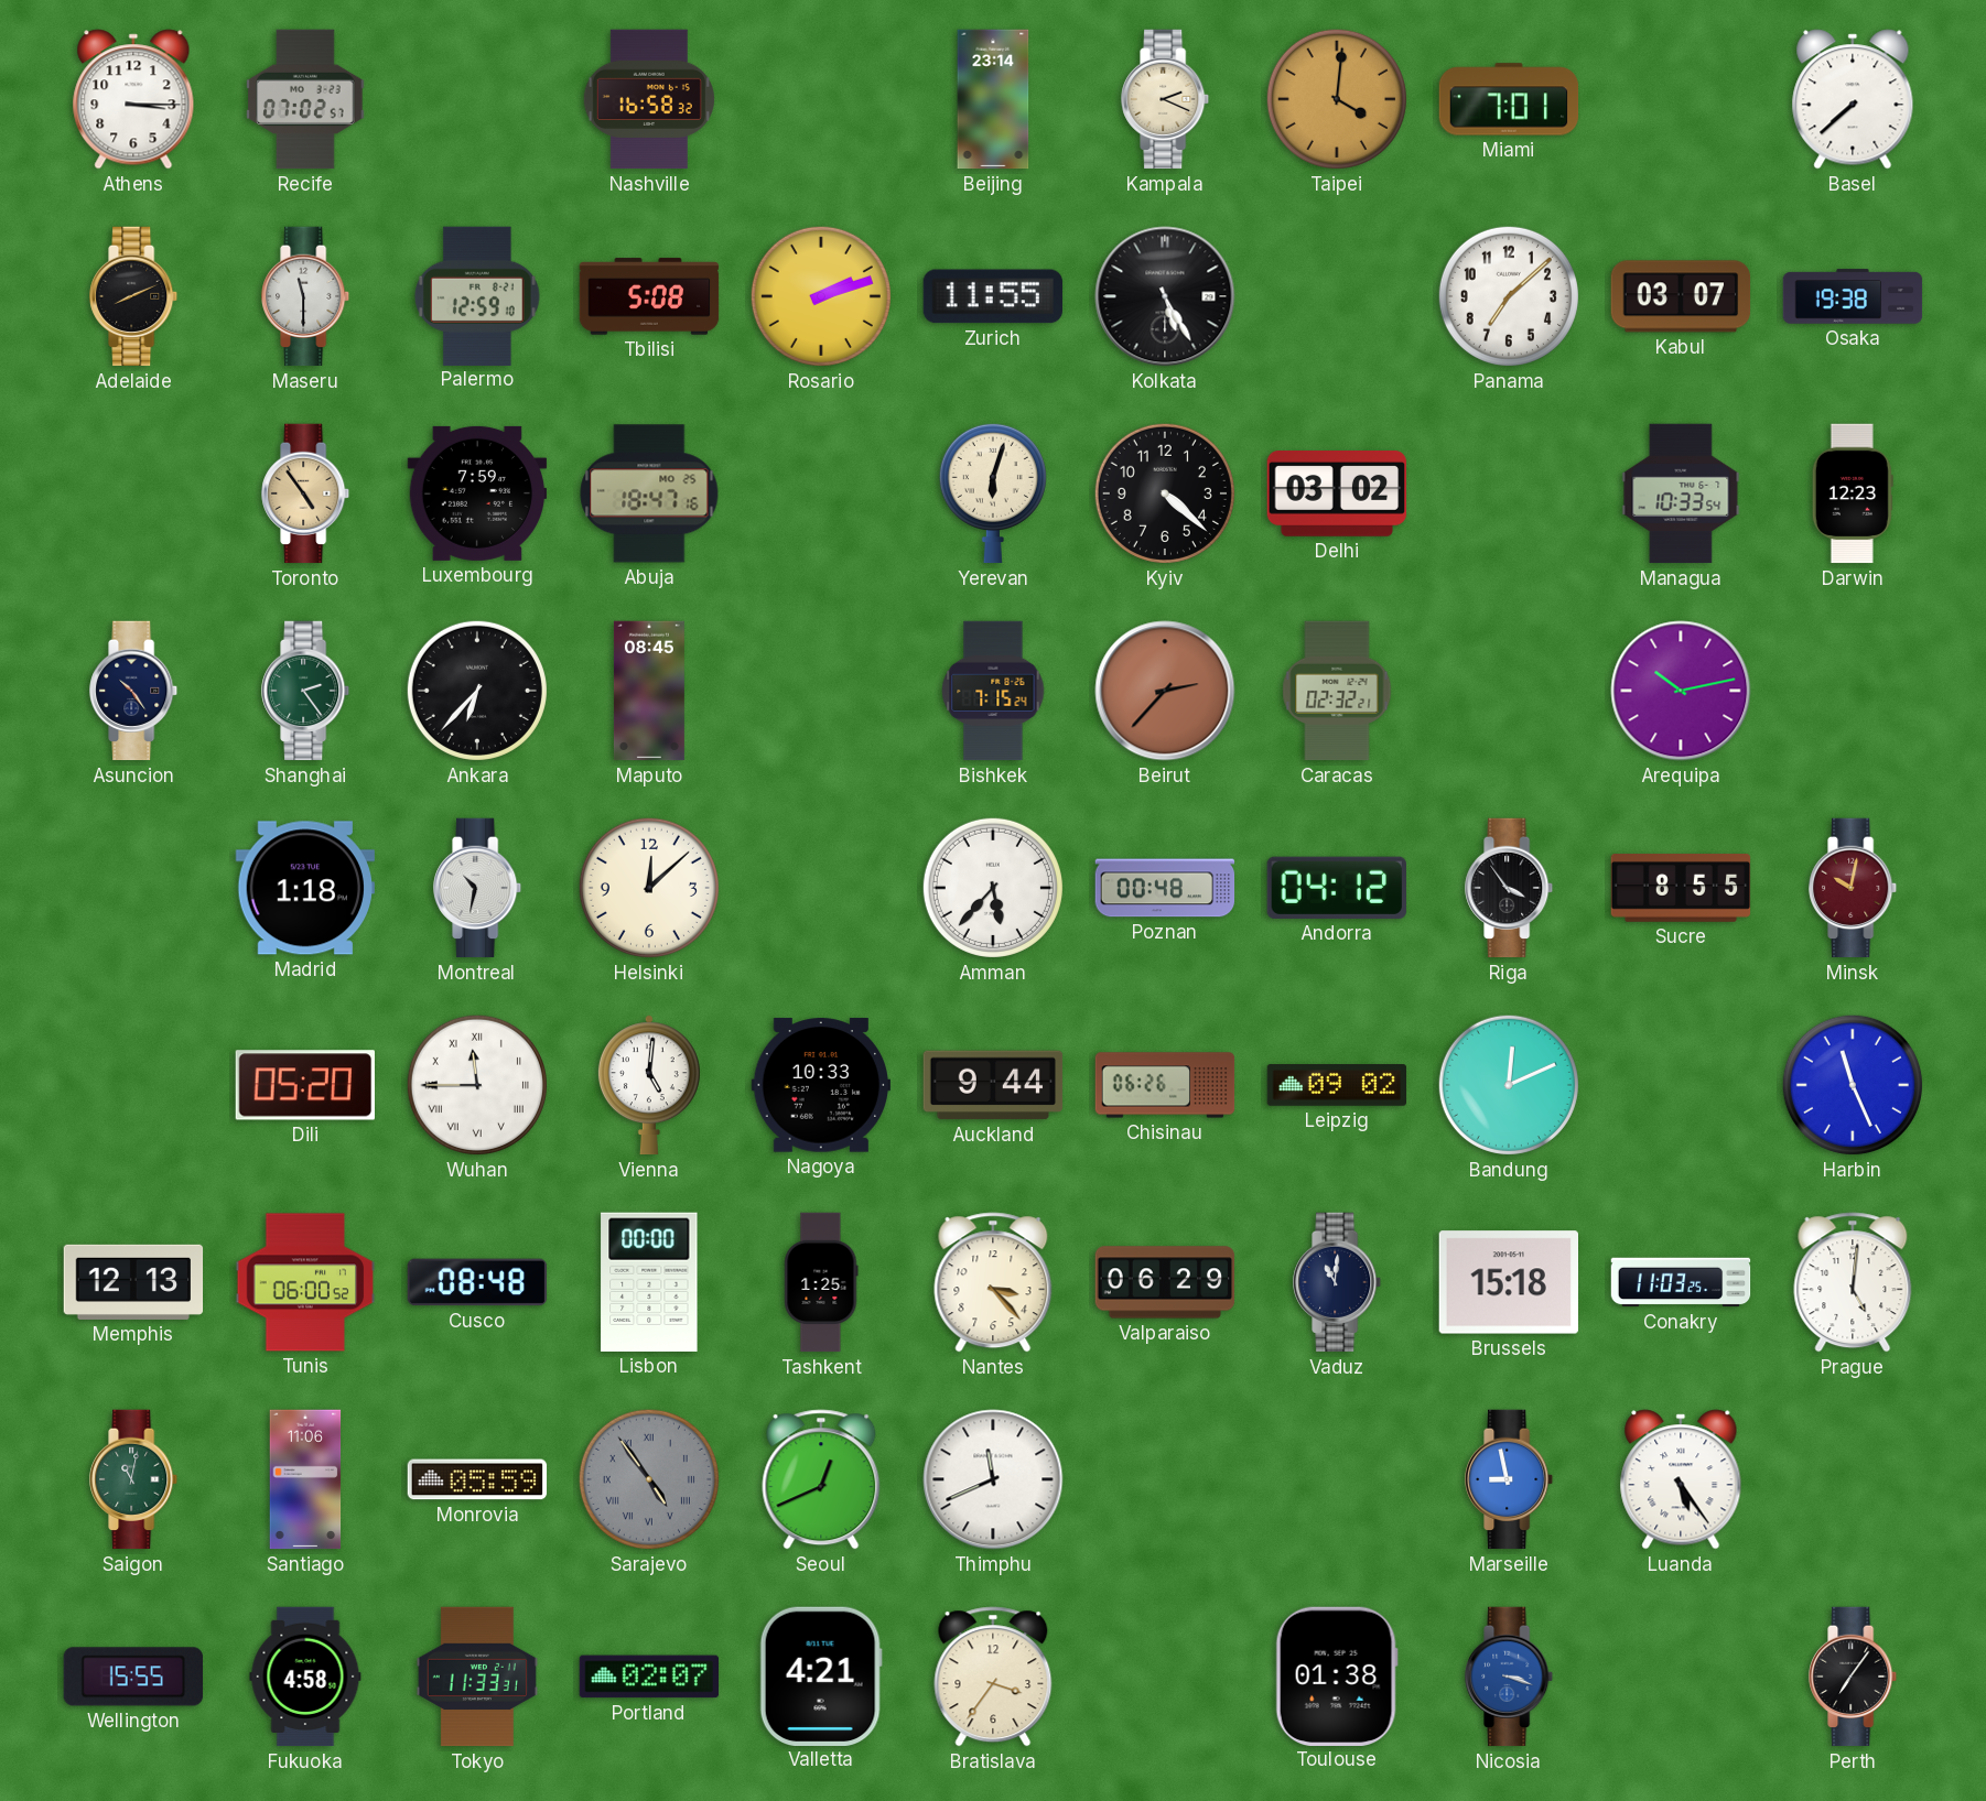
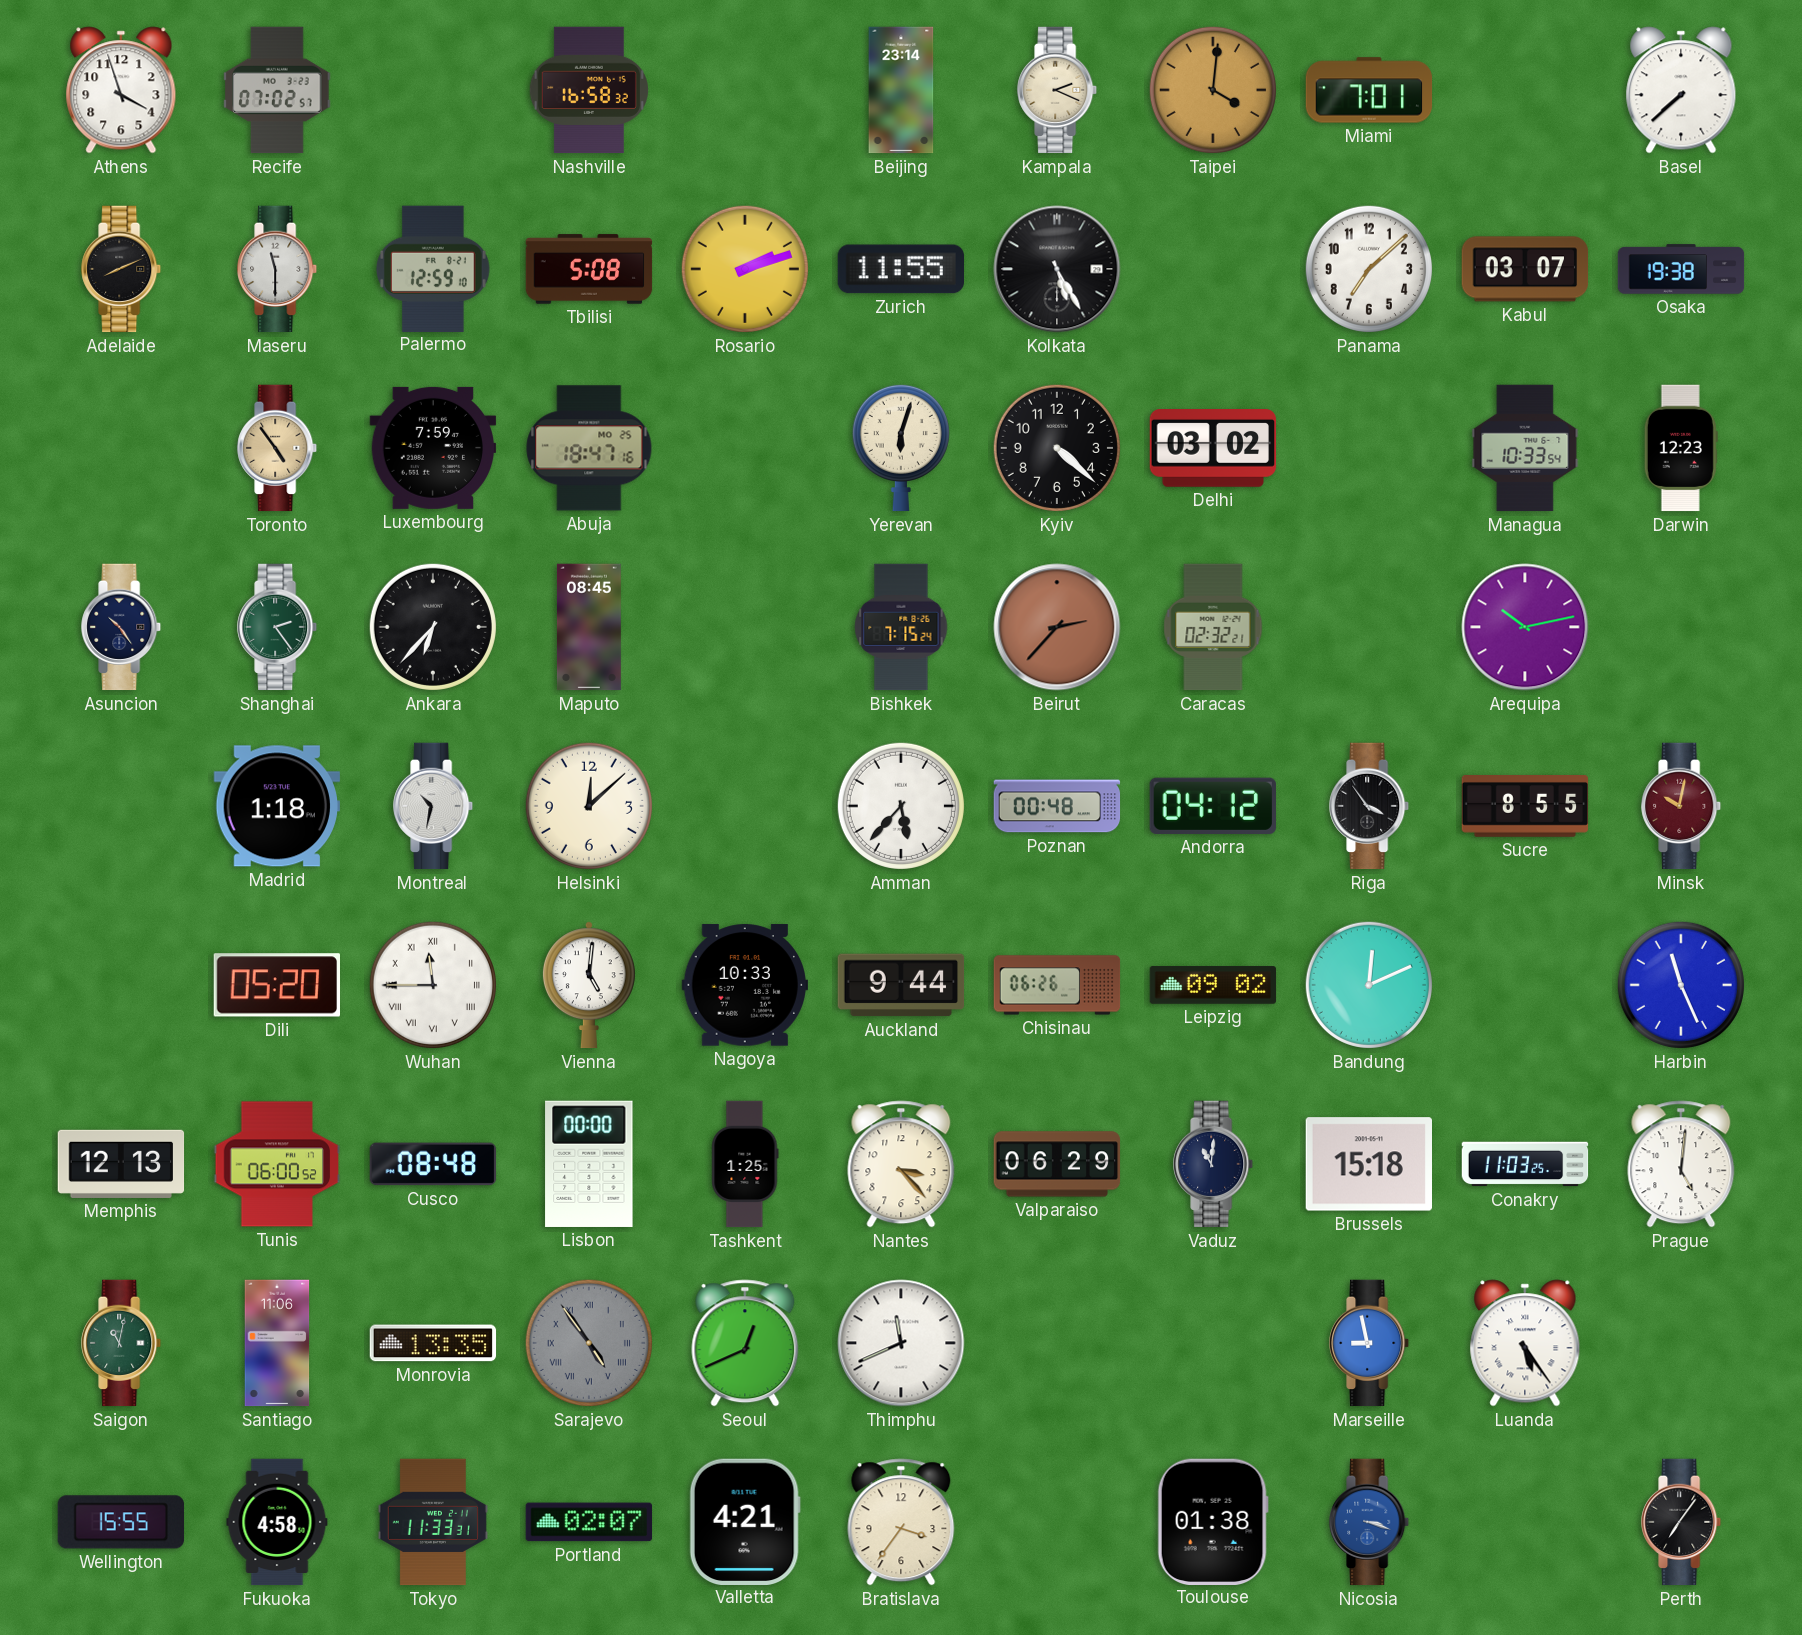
Athens: 3:15 -> 3:57 (121, 90)
Monrovia: 05:59 -> 13:35 (433, 1343)
